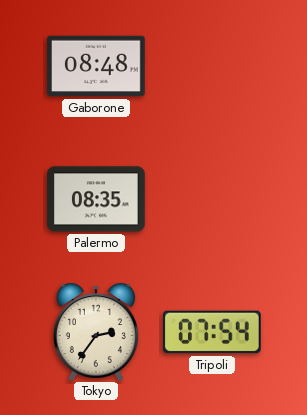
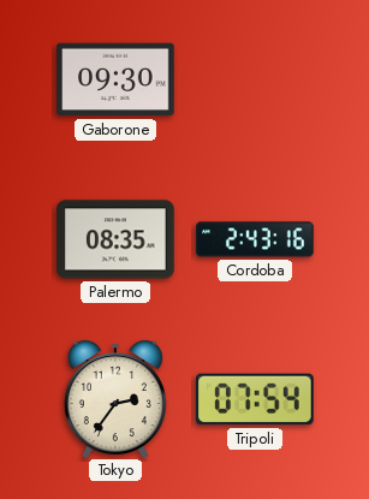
Gaborone: 08:48 -> 09:30 (115, 79)
Cordoba: none -> 2:43 (255, 239)
